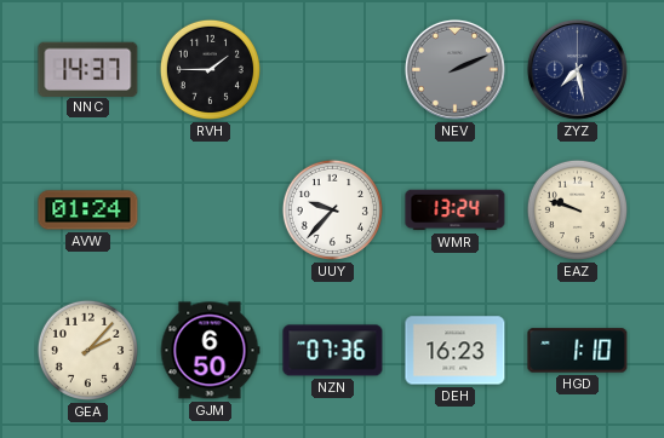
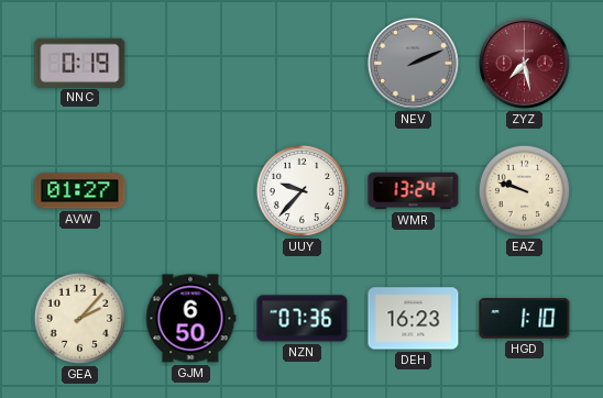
NNC: 14:37 -> 0:19 (80, 63)
RVH: 1:45 -> none (210, 69)
ZYZ dial: navy -> burgundy (524, 63)
AVW: 01:24 -> 01:27 (80, 191)
